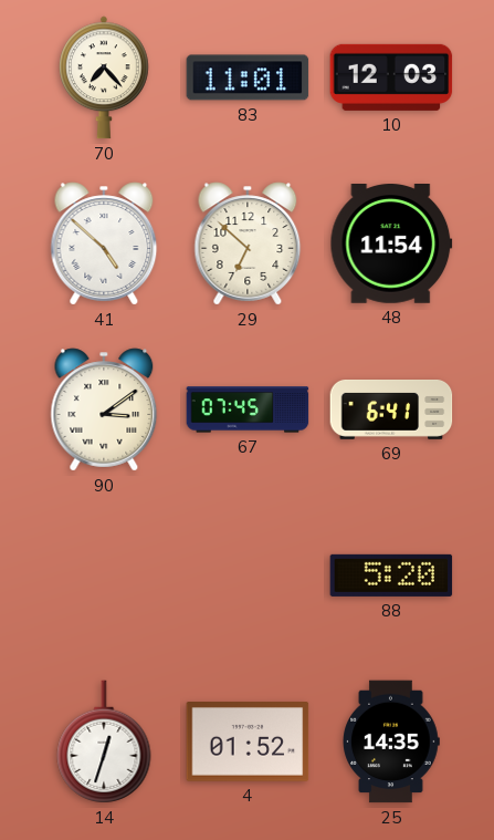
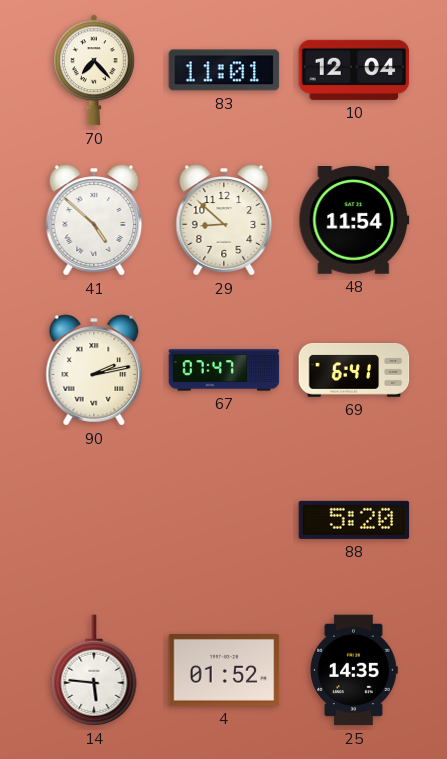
10: 12:03 -> 12:04 (354, 70)
29: 6:52 -> 8:52 (224, 220)
90: 3:09 -> 2:13 (94, 370)
67: 07:45 -> 07:47 (224, 370)
14: 12:33 -> 5:46 (94, 670)
